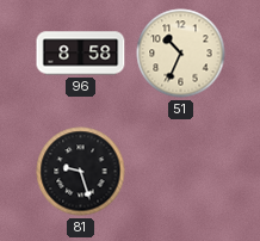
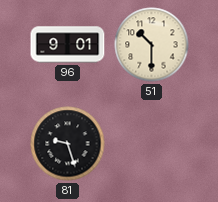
96: 8:58 -> 9:01 (68, 45)
51: 10:34 -> 10:30 (152, 45)
